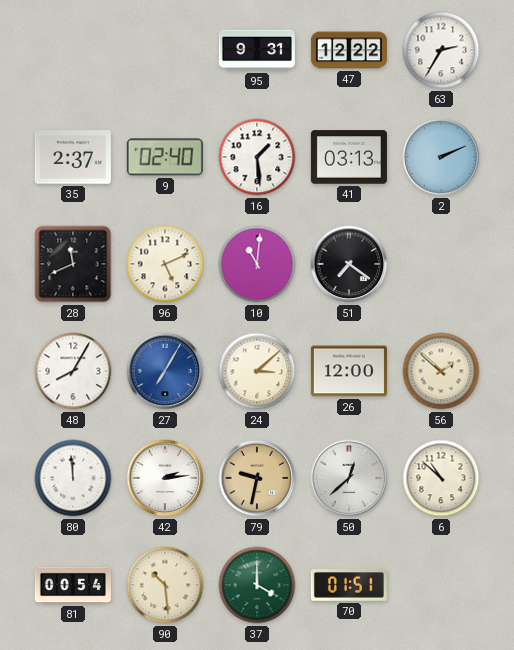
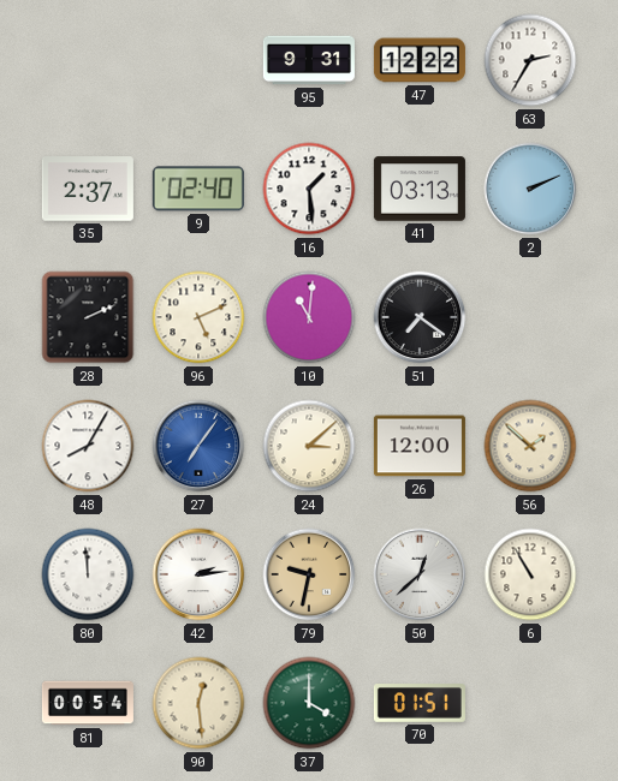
28: 11:41 -> 2:11 (88, 317)
27: 7:05 -> 7:06 (198, 446)
6: 10:52 -> 10:55 (530, 574)
90: 10:29 -> 12:29 (198, 703)
